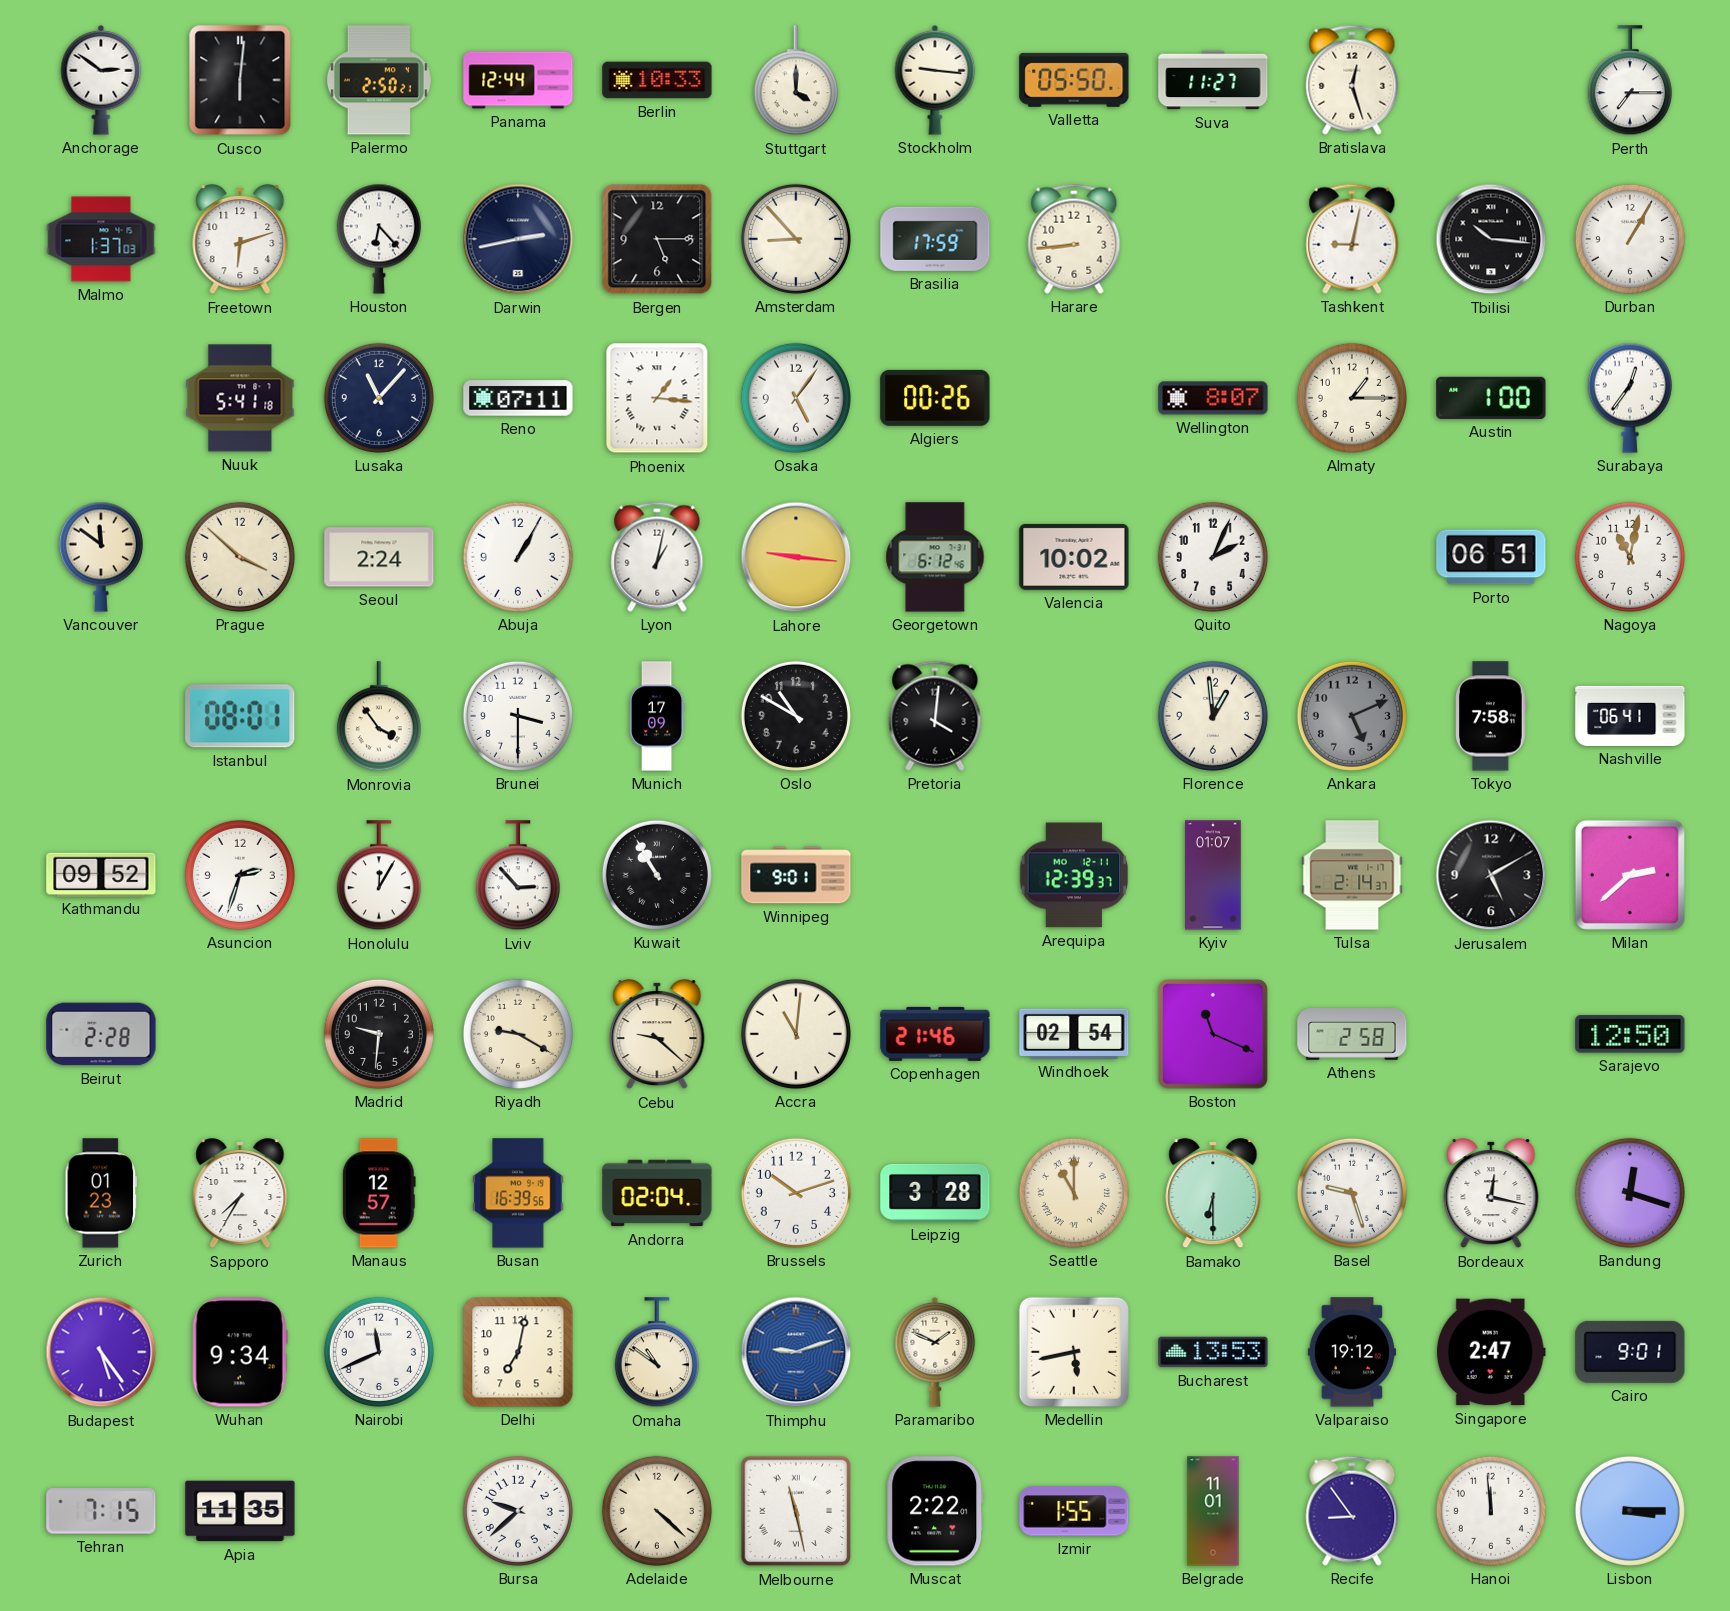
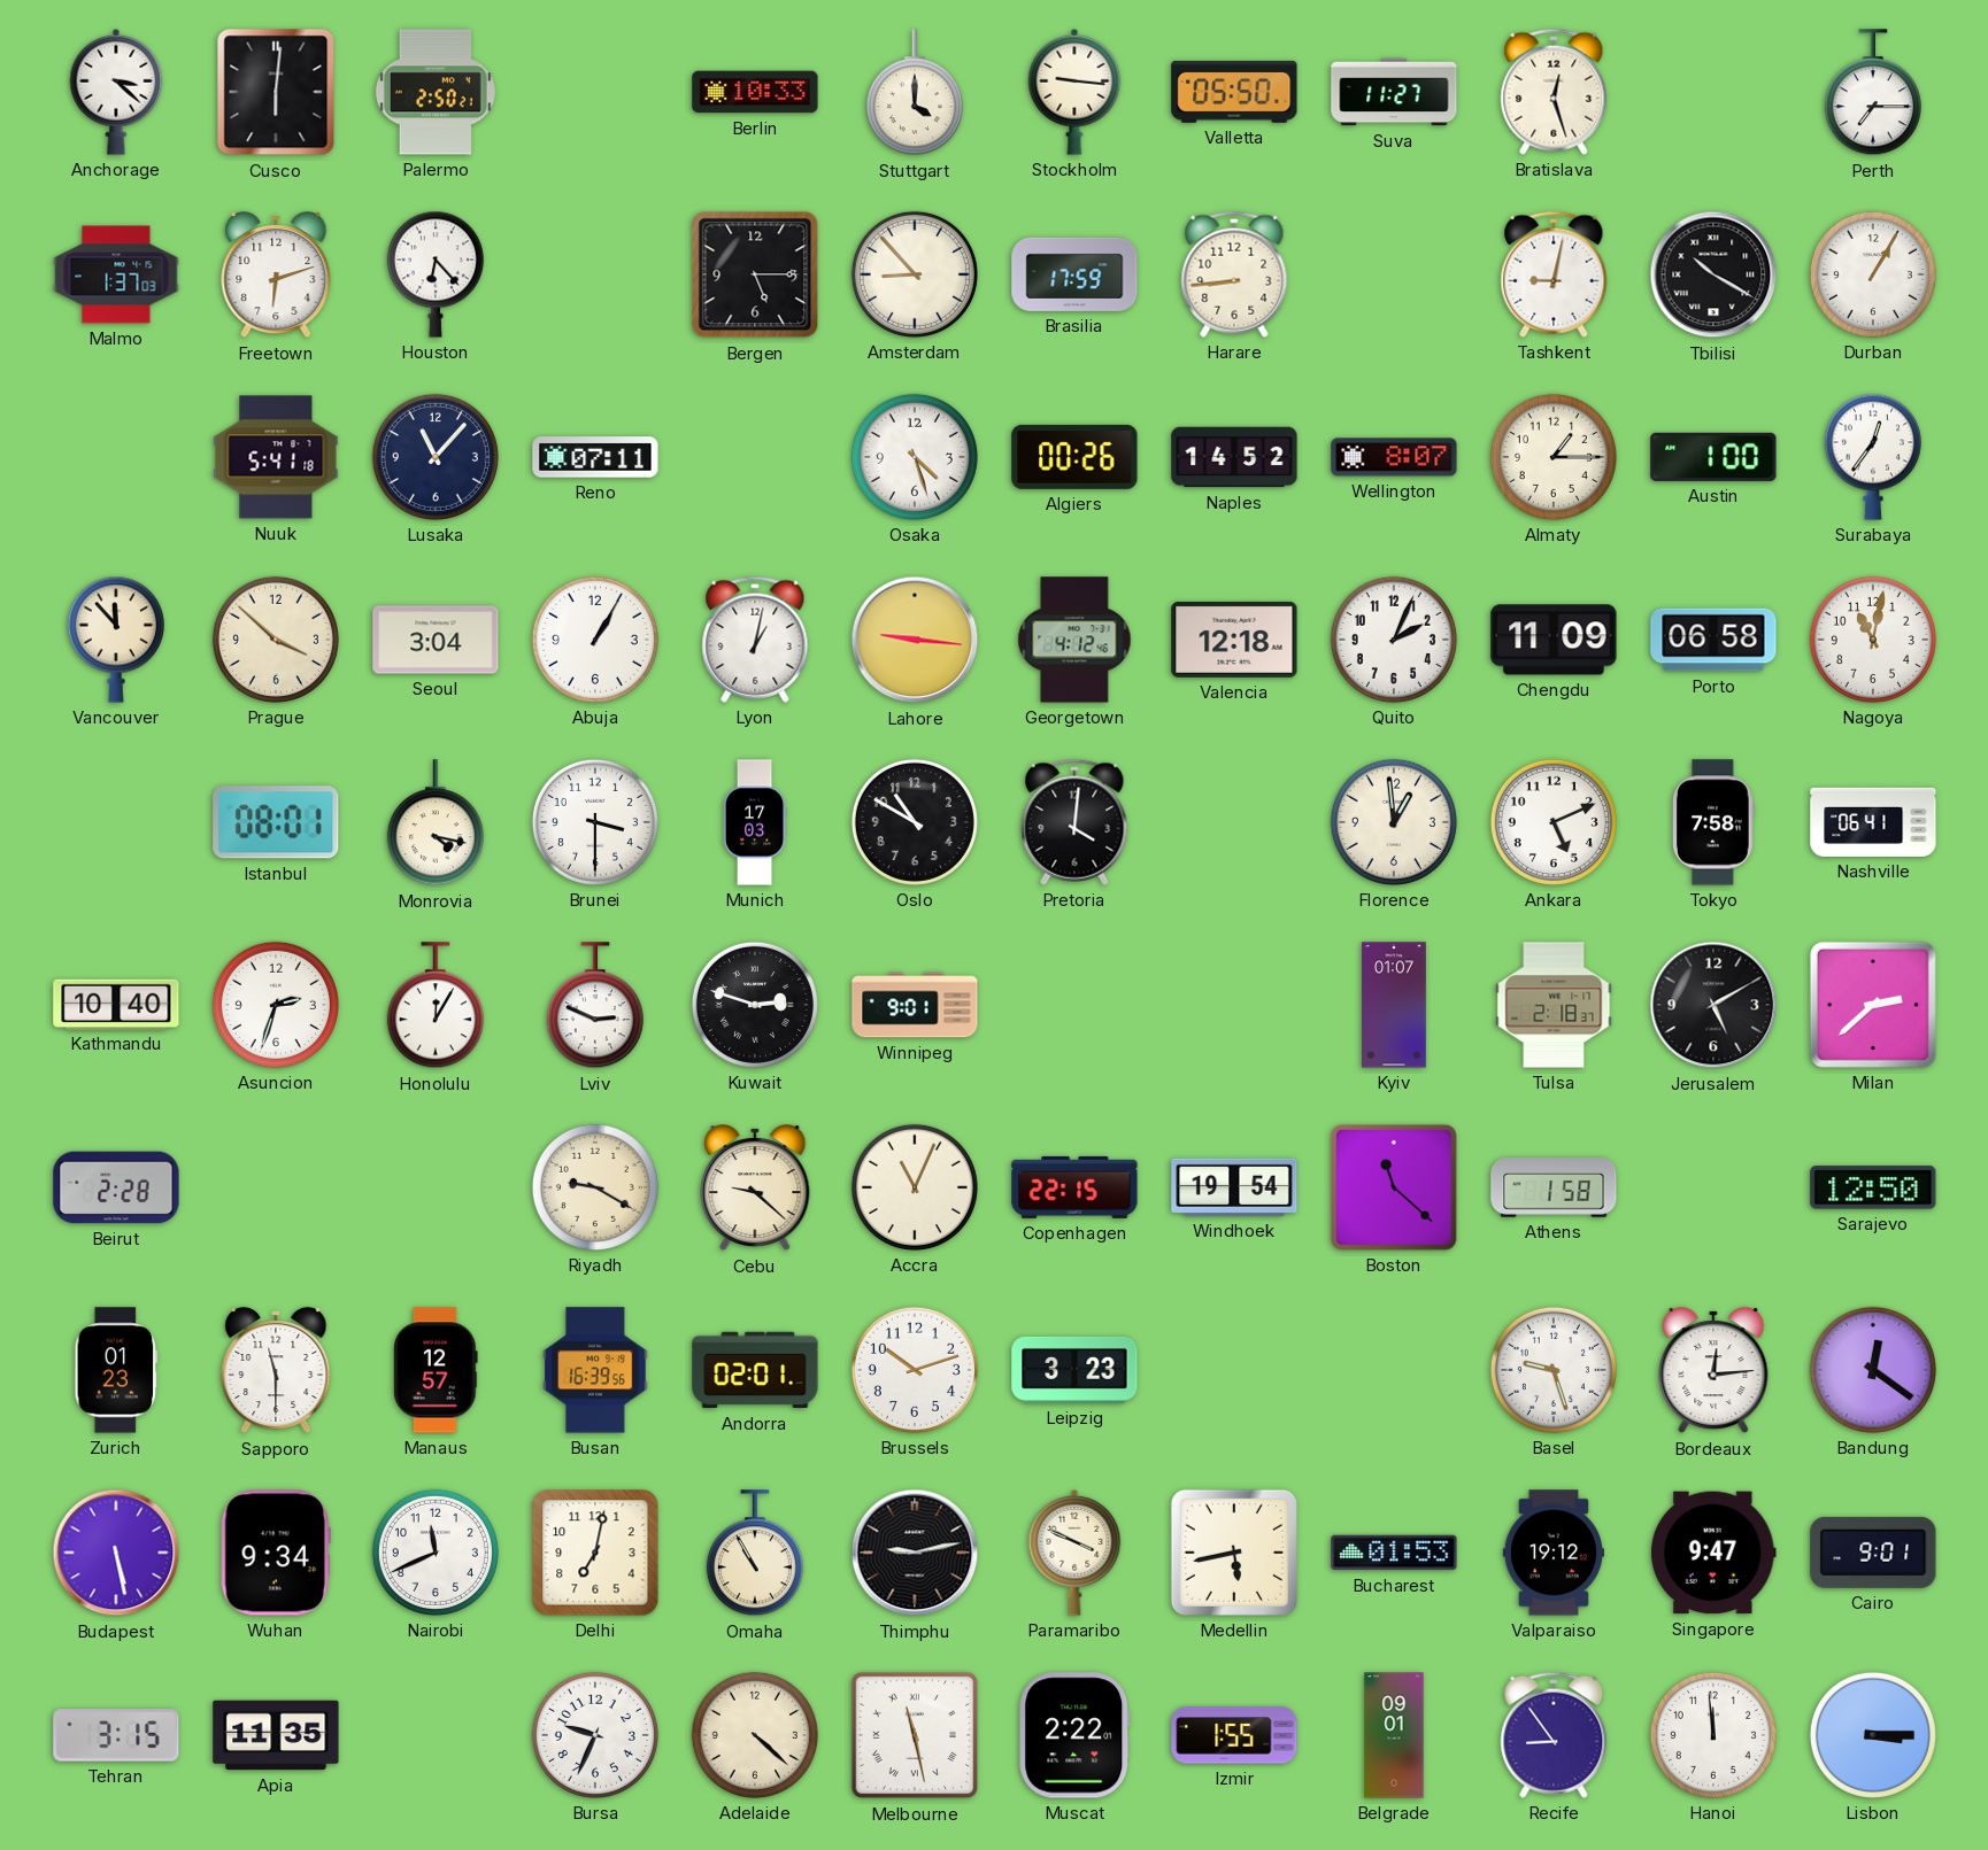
Anchorage: 2:51 -> 3:22 (116, 92)
Panama: 12:44 -> none (518, 80)
Darwin: 2:43 -> none (518, 239)
Tbilisi: 10:16 -> 10:20 (1713, 274)
Phoenix: 1:16 -> none (657, 398)
Osaka: 5:06 -> 4:27 (915, 457)
Naples: none -> 14:52 (1234, 457)
Vancouver: 11:51 -> 11:53 (116, 640)
Seoul: 2:24 -> 3:04 (436, 640)
Georgetown: 6:12 -> 4:12 (1074, 640)
Valencia: 10:02 -> 12:18 (1234, 640)
Chengdu: none -> 11:09 (1554, 640)
Porto: 06:51 -> 06:58 (1713, 640)
Monrovia: 3:54 -> 4:17 (436, 823)
Munich: 17:09 -> 17:03 (755, 822)
Ankara dial: grey -> white (1554, 822)
Kathmandu: 09:52 -> 10:40 (116, 1004)
Lviv: 2:53 -> 2:49 (595, 1006)
Kuwait: 10:55 -> 2:48 (755, 1005)
Arequipa: 12:39 -> none (1074, 875)
Tulsa: 2:14 -> 2:18 (1554, 1005)
Madrid: 9:31 -> none (379, 1034)
Accra: 11:01 -> 11:04 (915, 1187)
Copenhagen: 21:46 -> 22:15 (1074, 1187)
Windhoek: 02:54 -> 19:54 (1234, 1187)
Boston: 11:19 -> 11:22 (1394, 1187)
Athens: 2:58 -> 1:58 (1554, 1187)
Sapporo: 7:35 -> 11:30 (276, 1371)
Andorra: 02:04 -> 02:01 (755, 1370)
Leipzig: 3:28 -> 3:23 (1074, 1370)
Seattle: 11:00 -> none (1074, 1193)
Bamako: 6:30 -> none (1213, 1194)
Bordeaux: 12:17 -> 12:14 (1713, 1371)
Bandung: 12:18 -> 12:21 (1873, 1370)
Budapest: 5:24 -> 5:28 (116, 1553)
Omaha: 10:51 -> 10:55 (755, 1554)
Thimphu: 9:12 -> 9:13 (915, 1553)
Thimphu dial: blue -> black (915, 1553)
Paramaribo: 1:49 -> 3:49 (1074, 1553)
Bucharest: 13:53 -> 01:53 (1394, 1553)
Singapore: 2:47 -> 9:47 (1713, 1553)
Tehran: 7:15 -> 3:15 (116, 1735)
Bursa: 9:38 -> 9:34 (595, 1735)
Belgrade: 11:01 -> 09:01 (1394, 1735)
